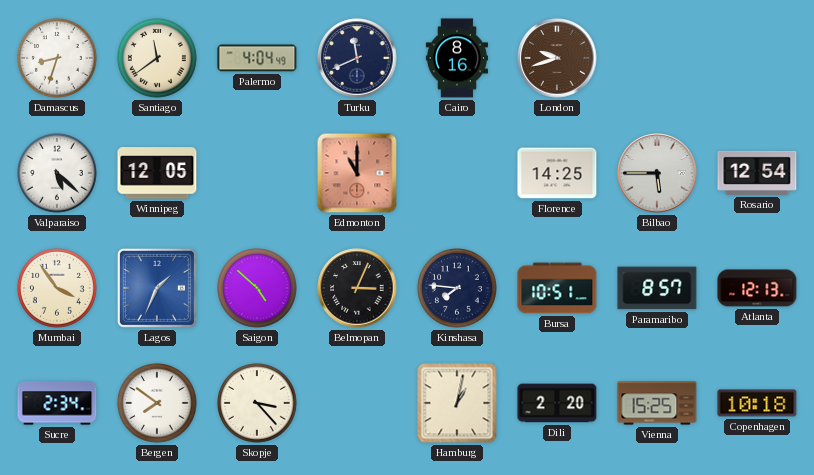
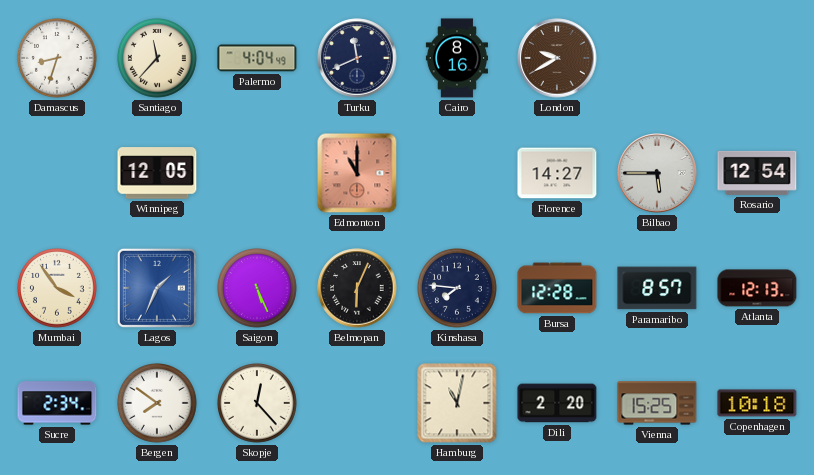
Santiago: 11:39 -> 11:37 (158, 59)
London: 9:42 -> 9:40 (557, 58)
Valparaiso: 5:22 -> none (58, 174)
Florence: 14:25 -> 14:27 (557, 173)
Saigon: 4:52 -> 5:26 (258, 289)
Belmopan: 3:04 -> 6:04 (357, 288)
Bursa: 10:51 -> 12:28 (557, 288)
Skopje: 3:23 -> 12:23 (258, 404)
Hamburg: 1:02 -> 11:02 (457, 403)
